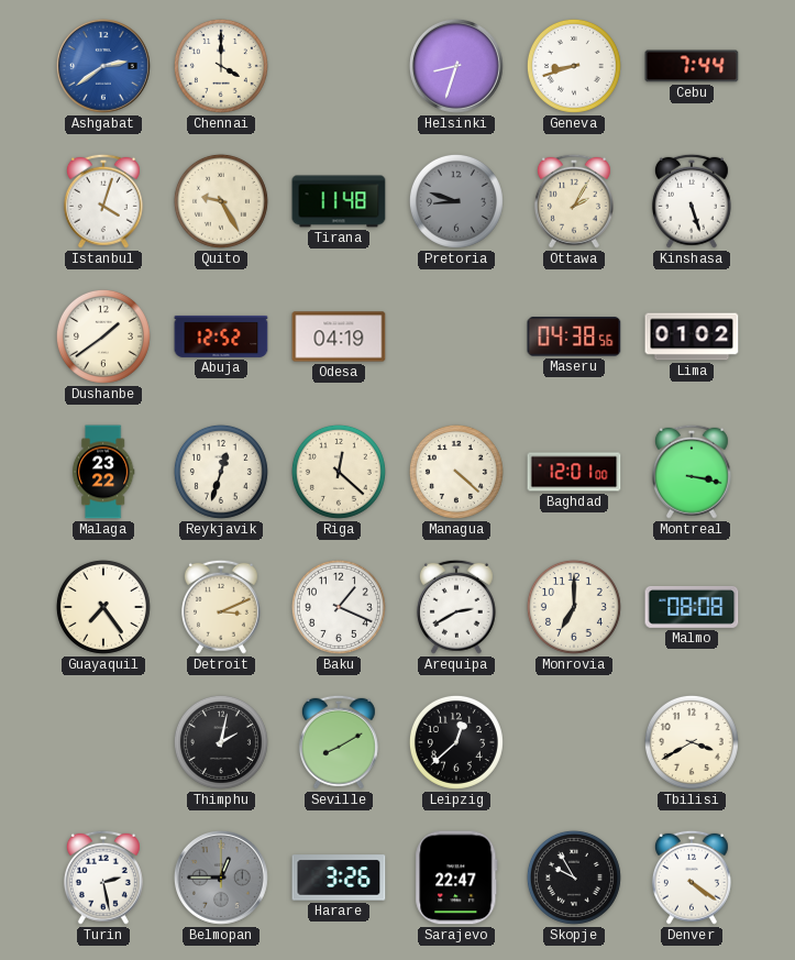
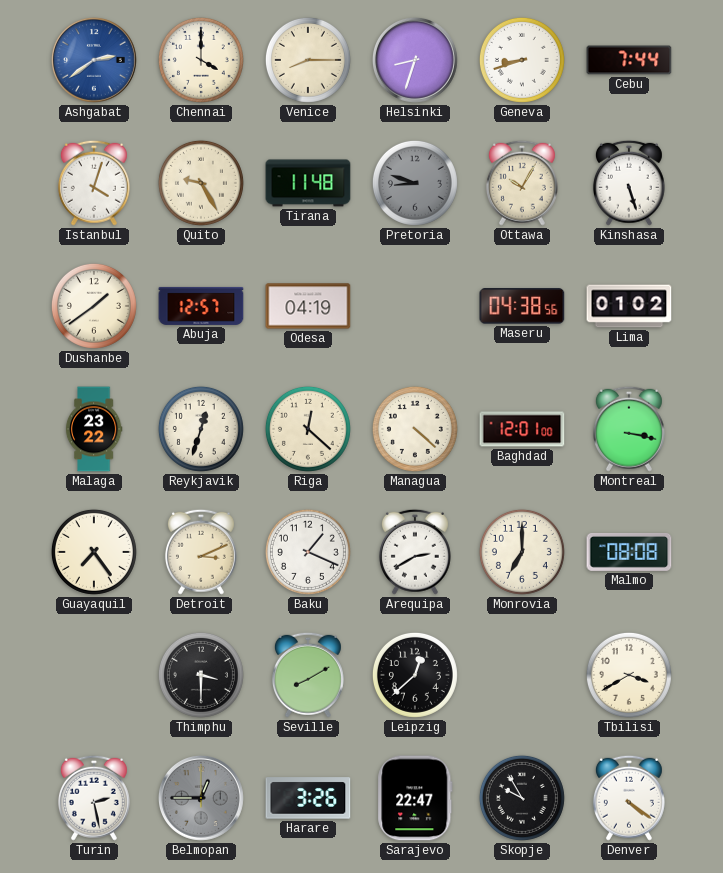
Venice: none -> 8:15 (308, 60)
Ottawa: 2:05 -> 10:05 (522, 183)
Abuja: 12:52 -> 12:57 (201, 306)
Thimphu: 2:02 -> 3:30 (201, 675)
